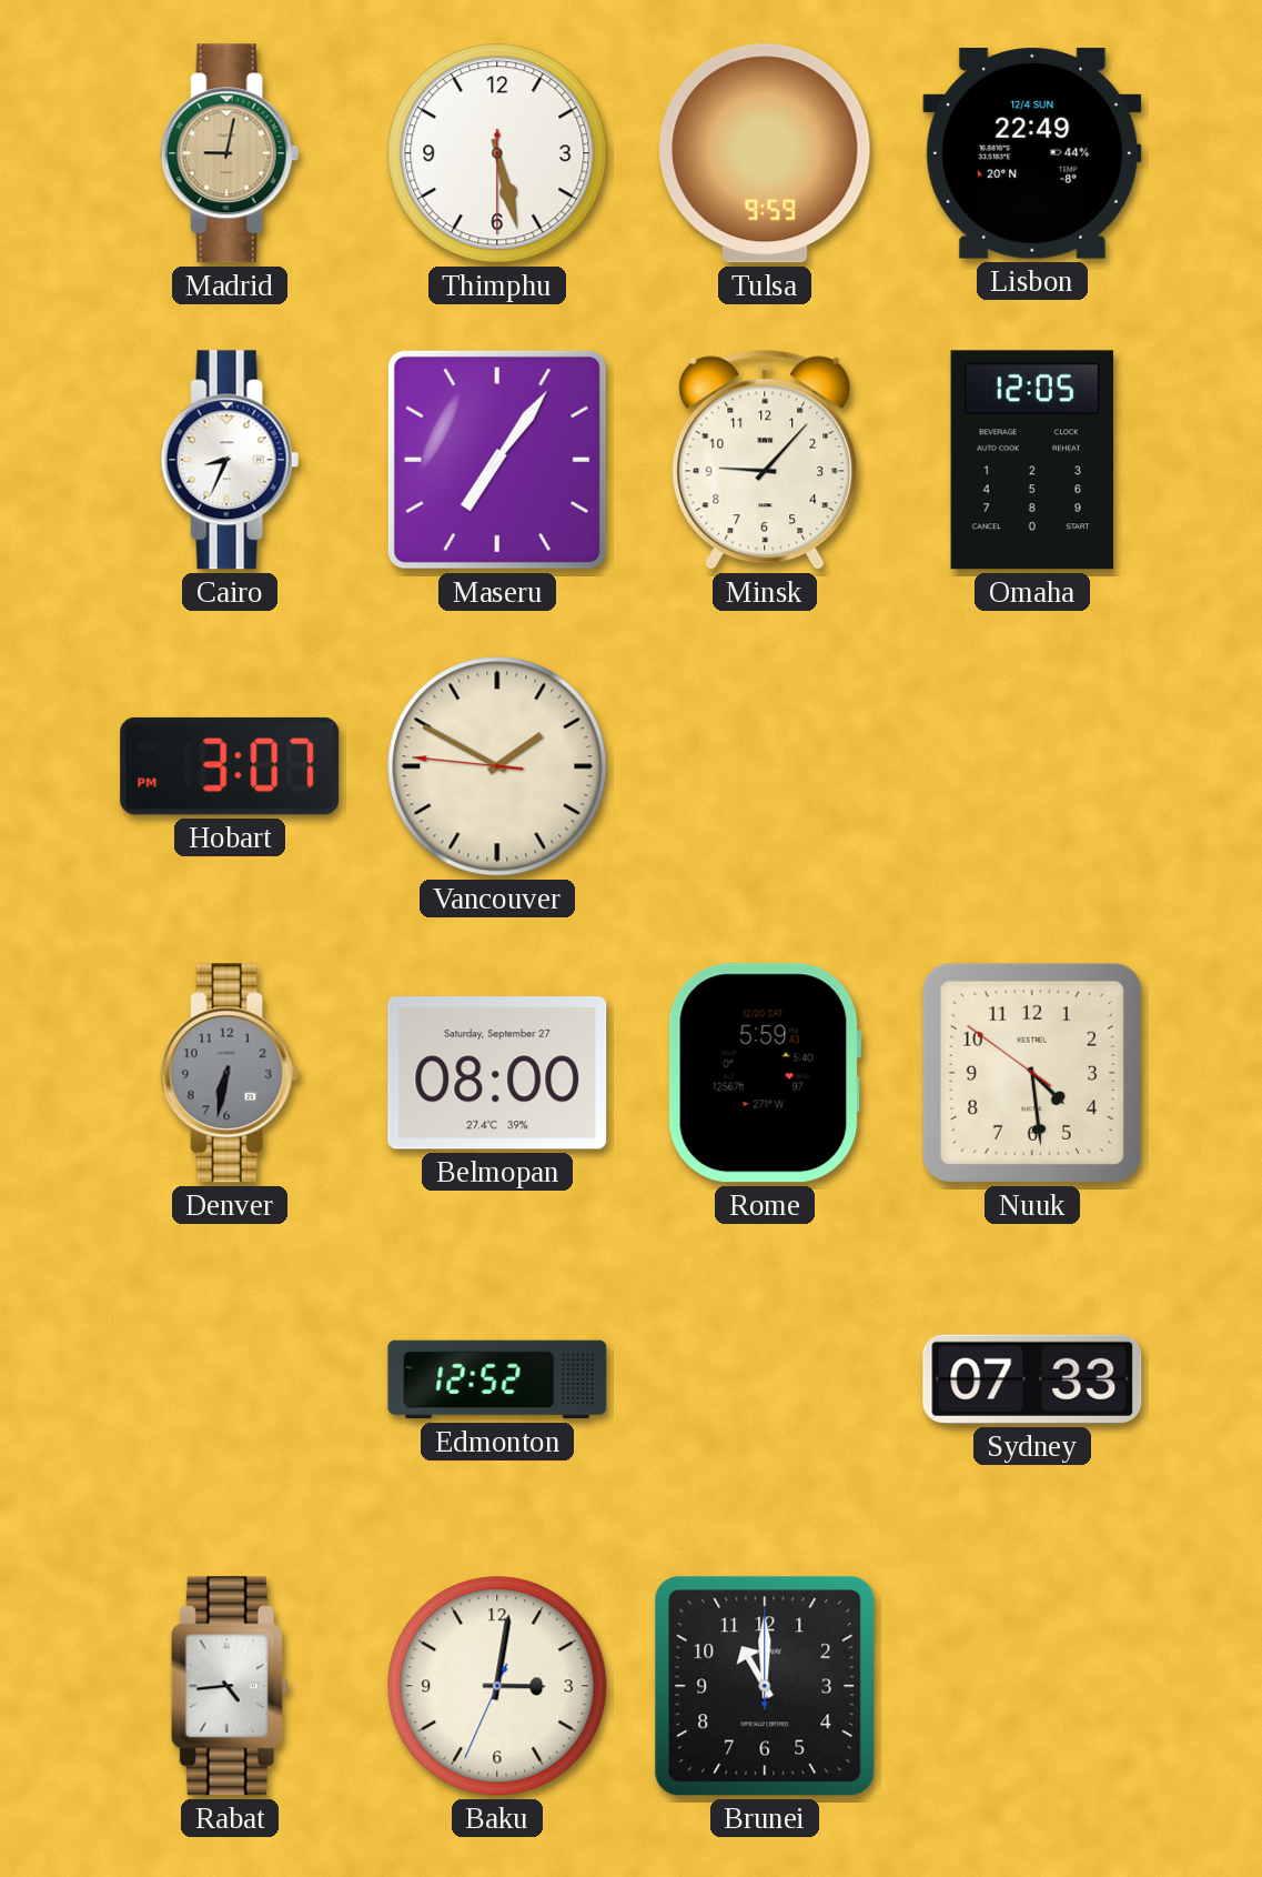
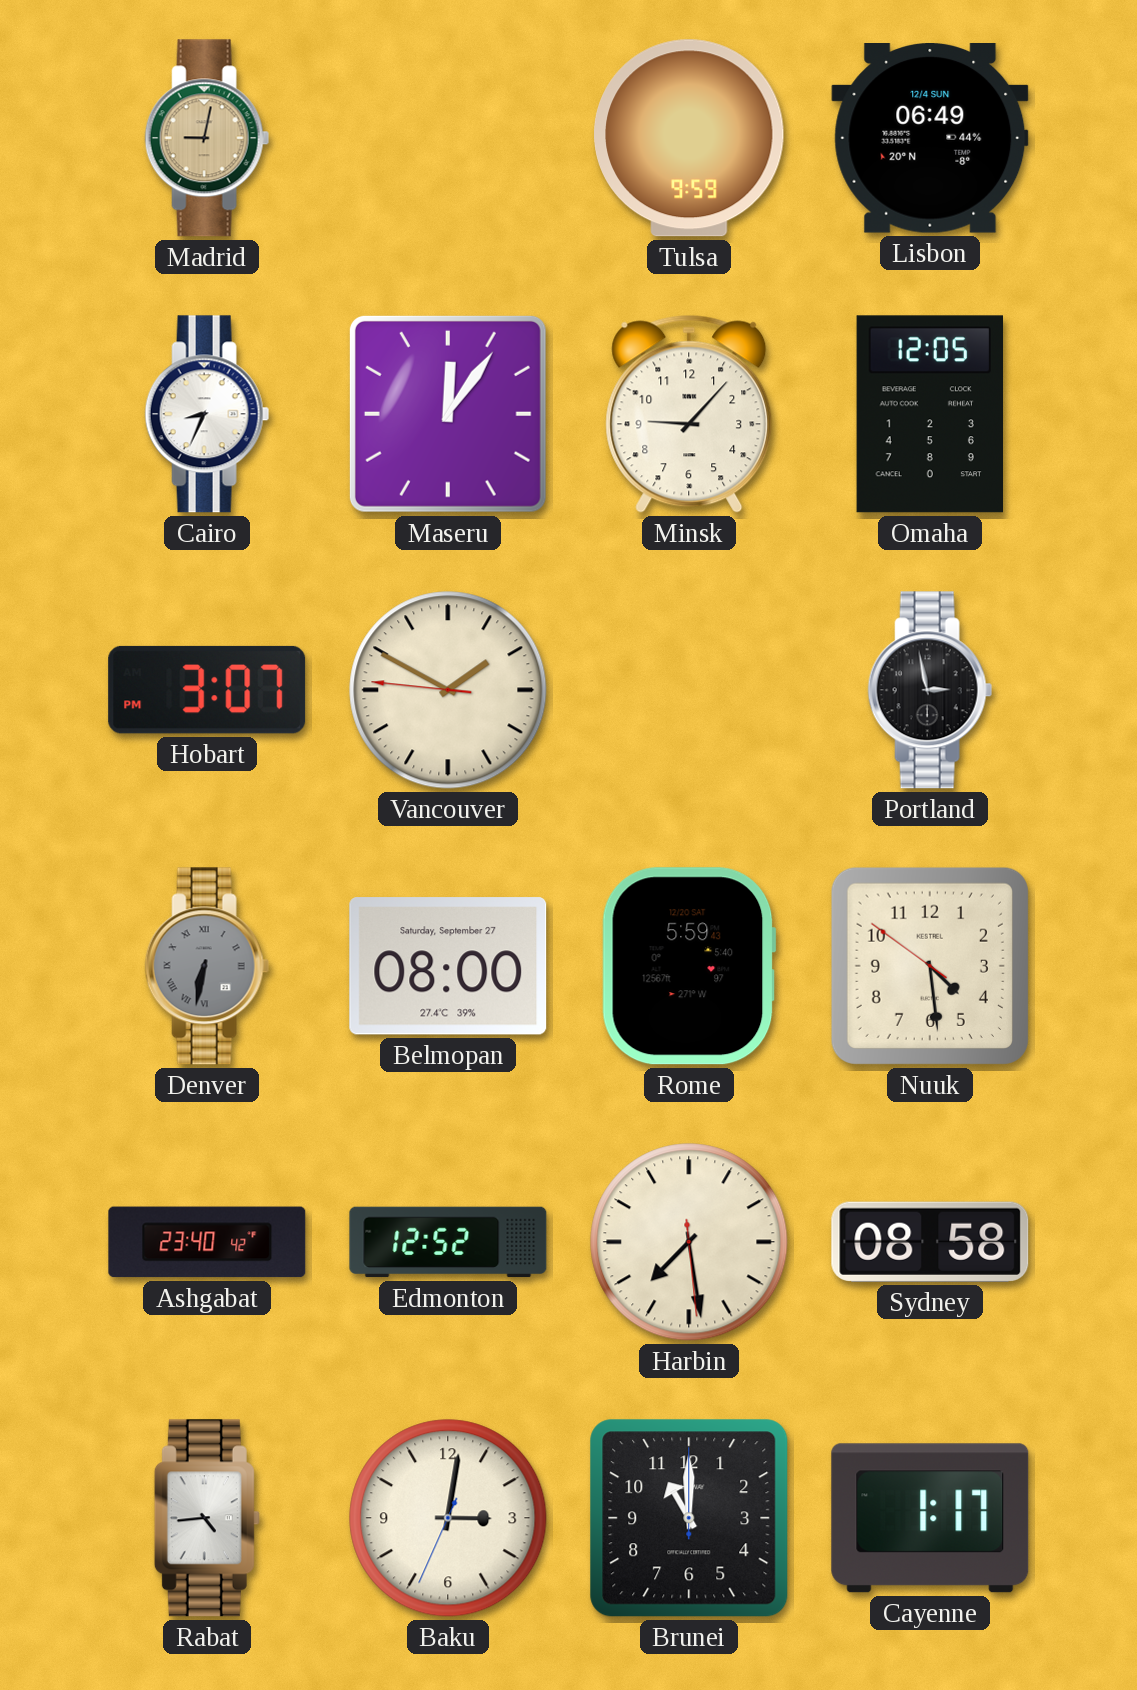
Thimphu: 5:27 -> none (497, 153)
Lisbon: 22:49 -> 06:49 (930, 139)
Maseru: 7:06 -> 12:06 (448, 414)
Portland: none -> 2:58 (930, 690)
Denver numerals: Arabic -> Roman (207, 966)
Ashgabat: none -> 23:40 (207, 1242)
Harbin: none -> 7:28 (689, 1242)
Sydney: 07:33 -> 08:58 (930, 1242)
Cayenne: none -> 1:17 (930, 1518)
